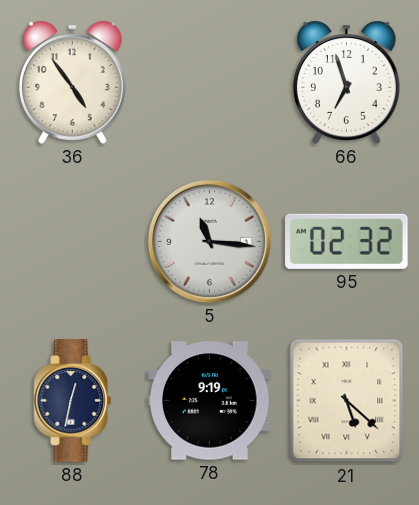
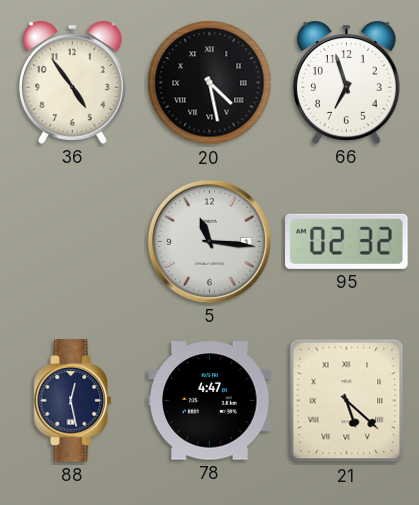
20: none -> 4:28 (210, 83)
88: 12:32 -> 12:28 (73, 401)
78: 9:19 -> 4:47 (210, 401)
